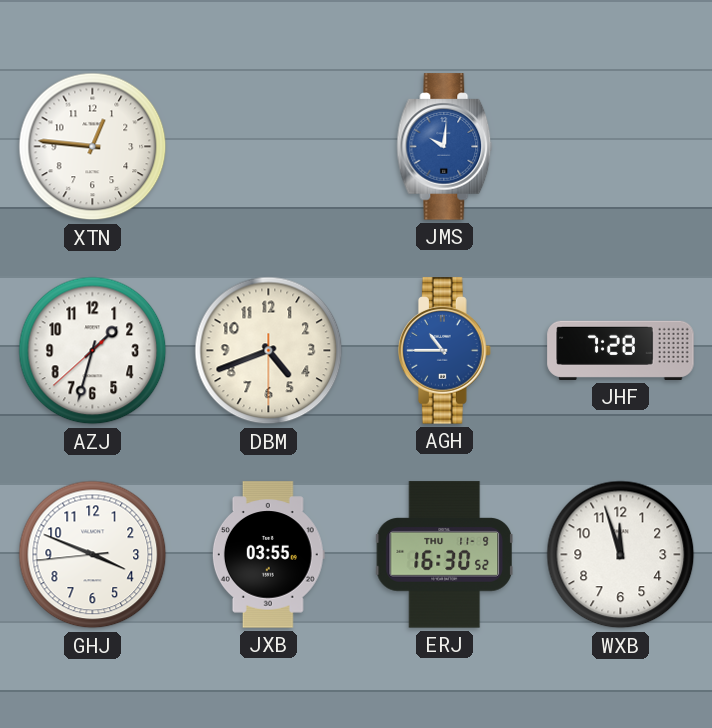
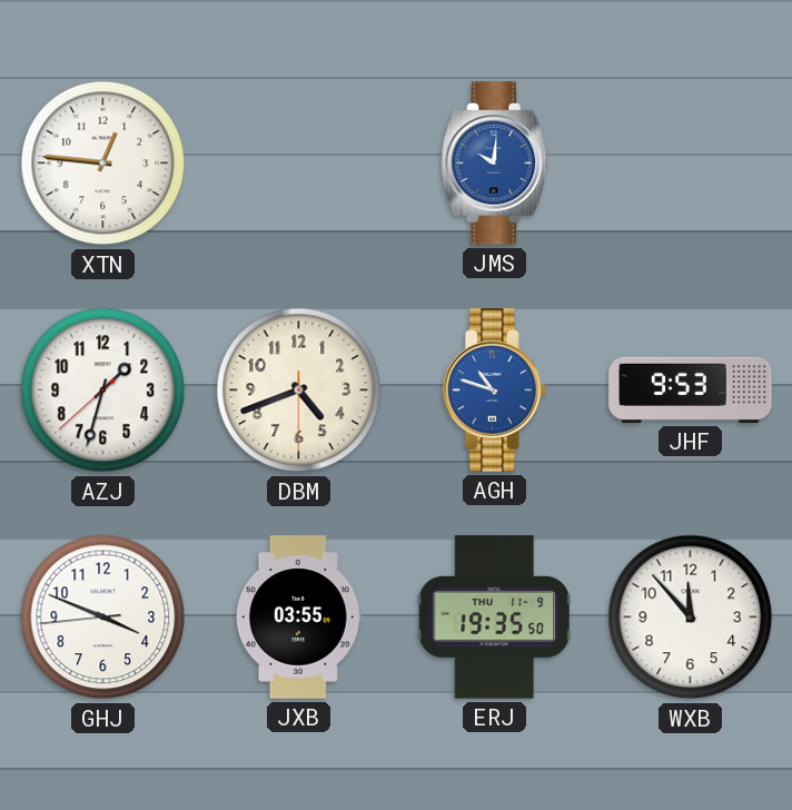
AGH: 10:45 -> 10:48 (495, 391)
JHF: 7:28 -> 9:53 (691, 389)
ERJ: 16:30 -> 19:35 (494, 618)
WXB: 11:57 -> 11:53 (691, 618)
